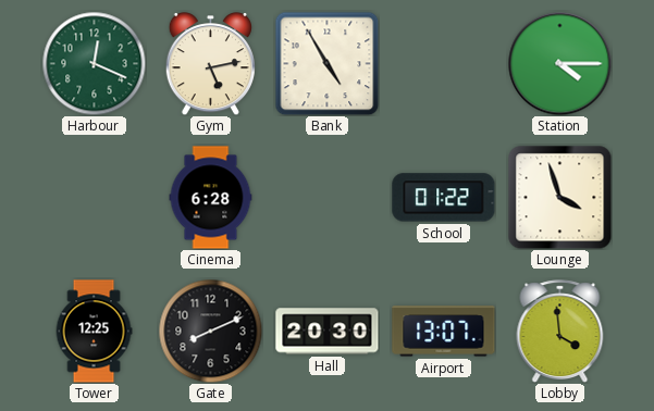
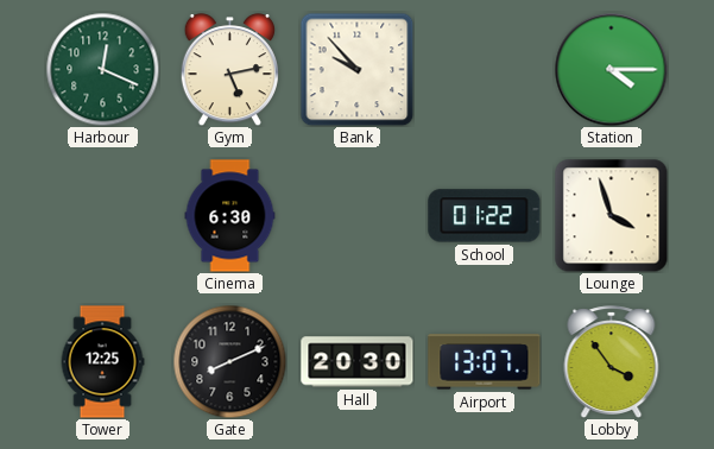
Bank: 4:55 -> 9:53 (356, 69)
Cinema: 6:28 -> 6:30 (230, 216)
Lobby: 3:59 -> 3:54 (612, 361)
